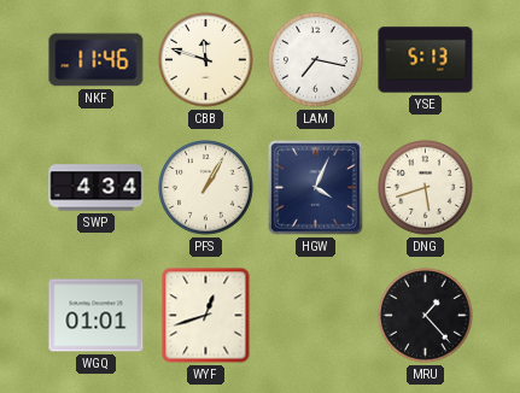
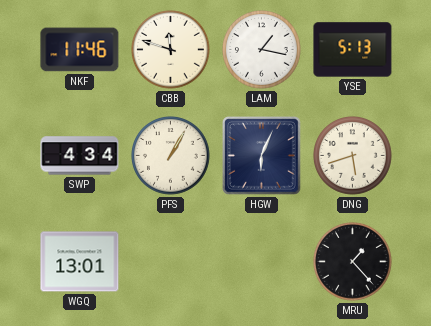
LAM: 7:17 -> 1:17 (262, 50)
HGW: 4:04 -> 6:04 (262, 156)
WGQ: 01:01 -> 13:01 (80, 262)
WYF: 12:42 -> none (206, 316)
